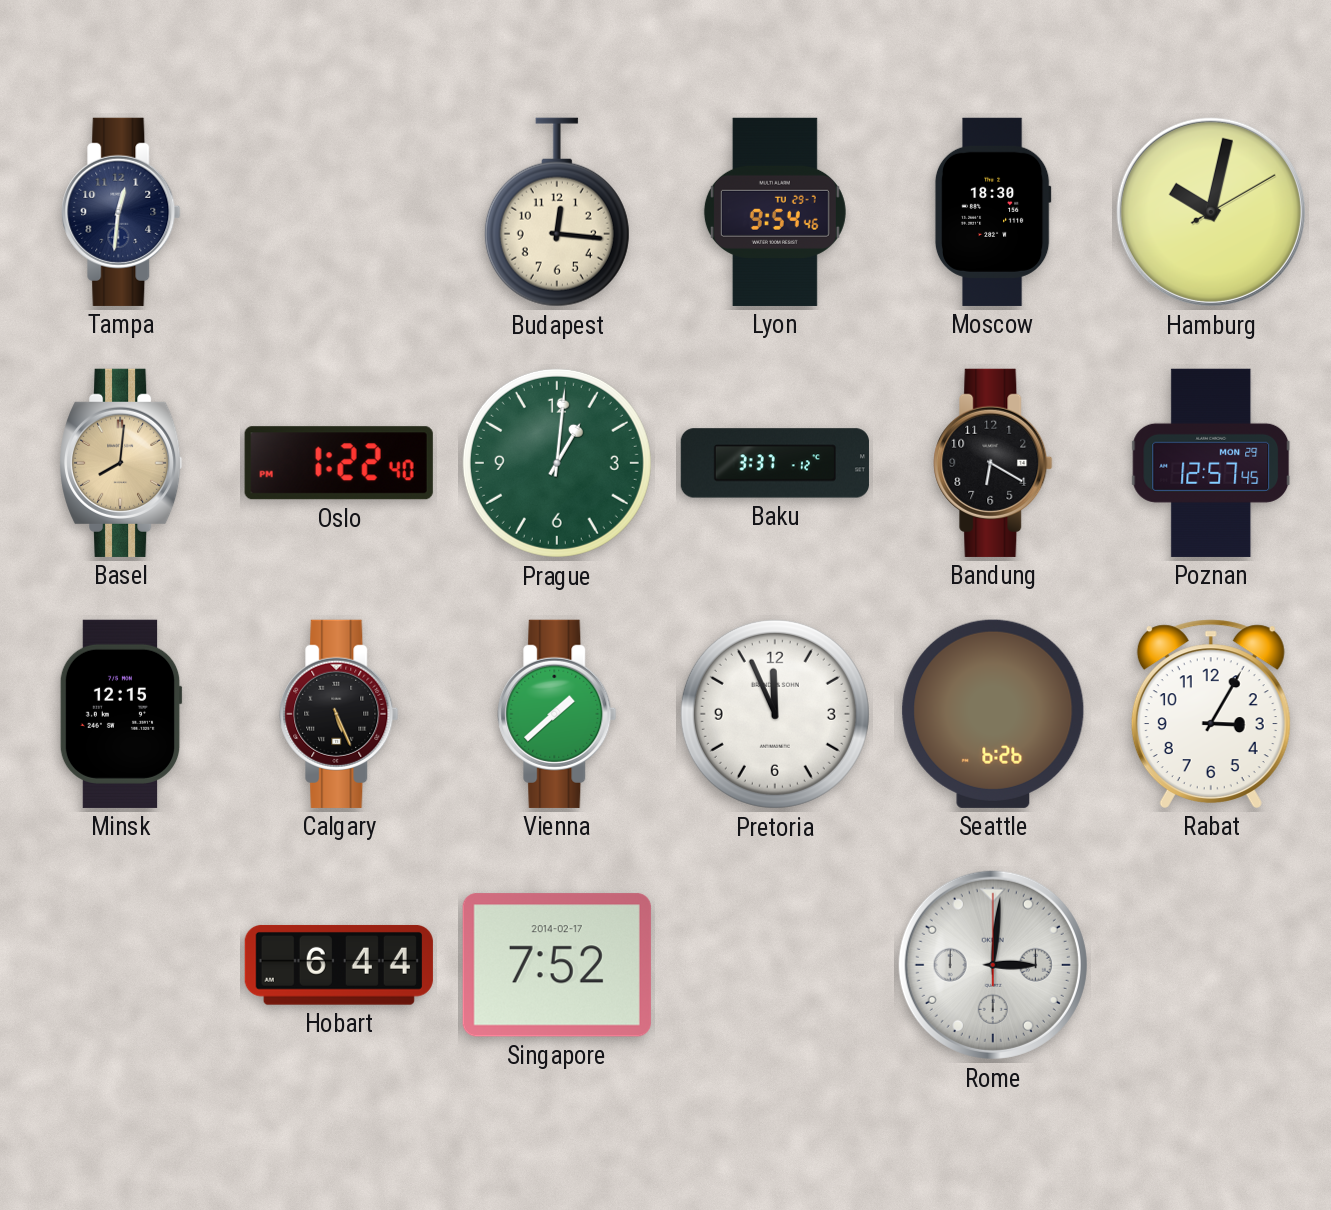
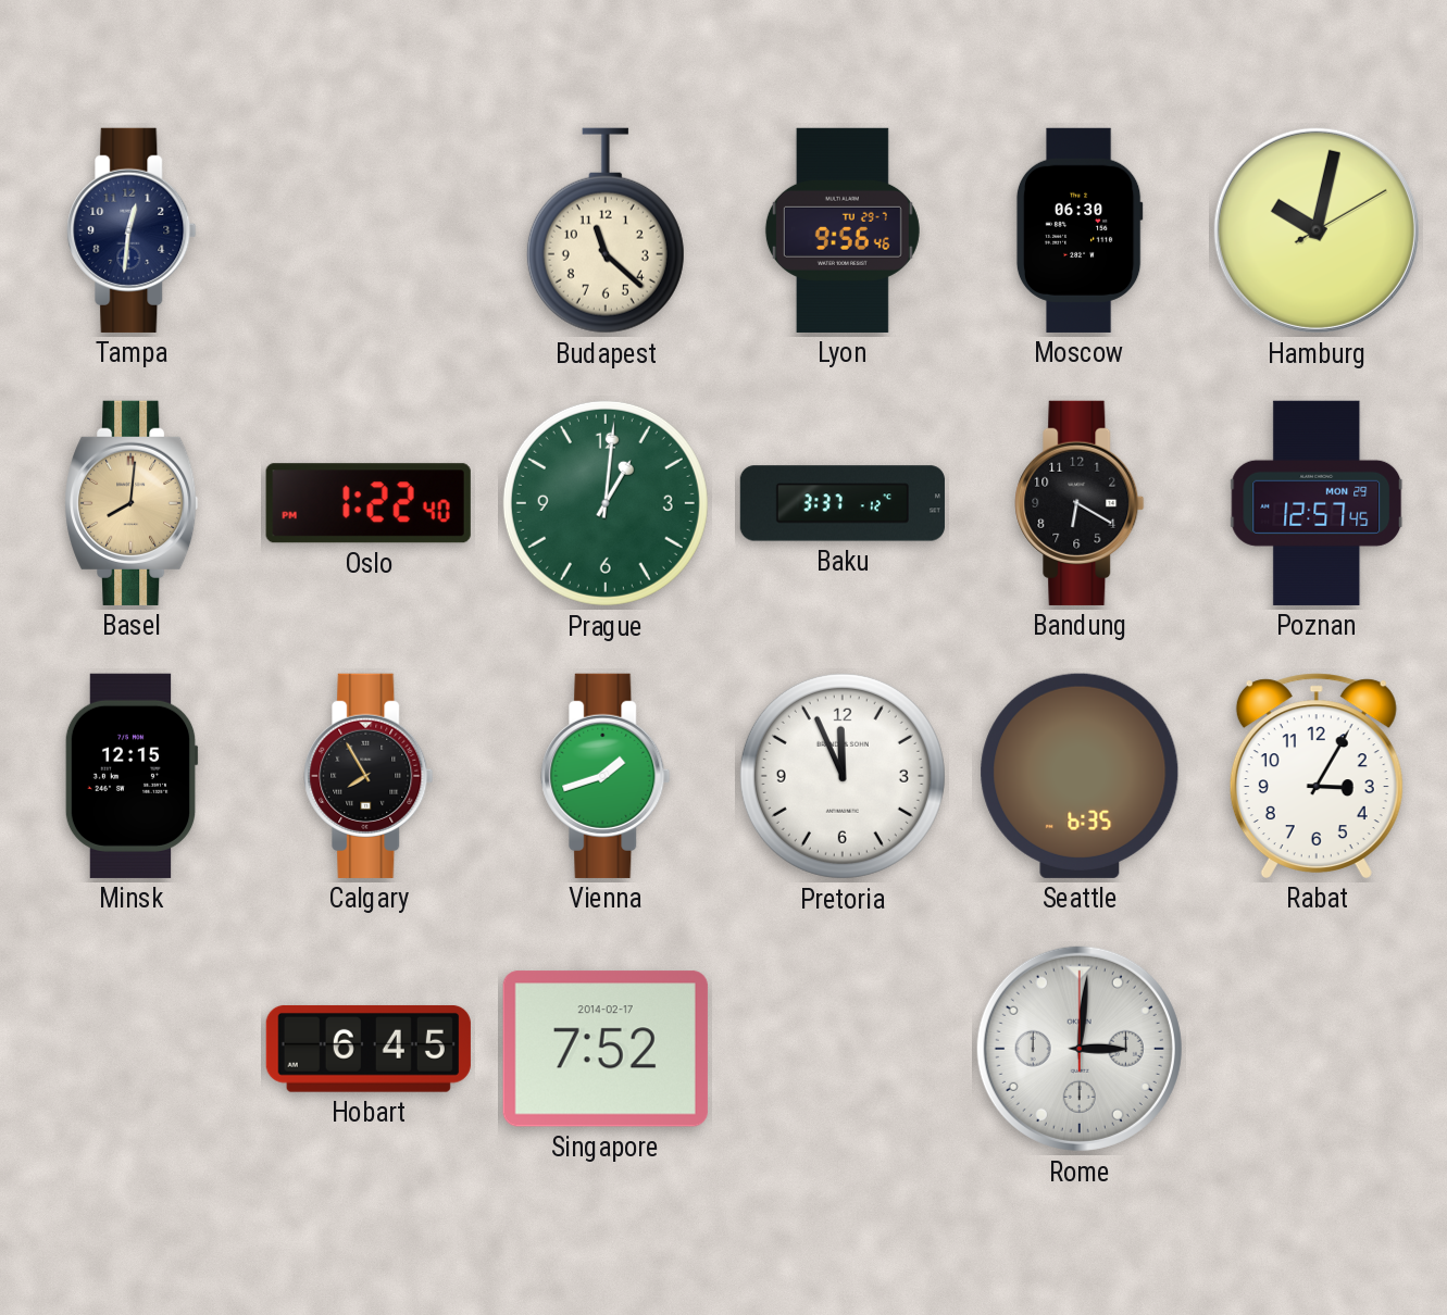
Budapest: 12:16 -> 11:22 (606, 230)
Lyon: 9:54 -> 9:56 (843, 230)
Moscow: 18:30 -> 06:30 (1080, 230)
Calgary: 5:26 -> 7:55 (369, 776)
Vienna: 1:38 -> 1:42 (606, 776)
Seattle: 6:26 -> 6:35 (1080, 776)
Hobart: 6:44 -> 6:45 (369, 1049)
